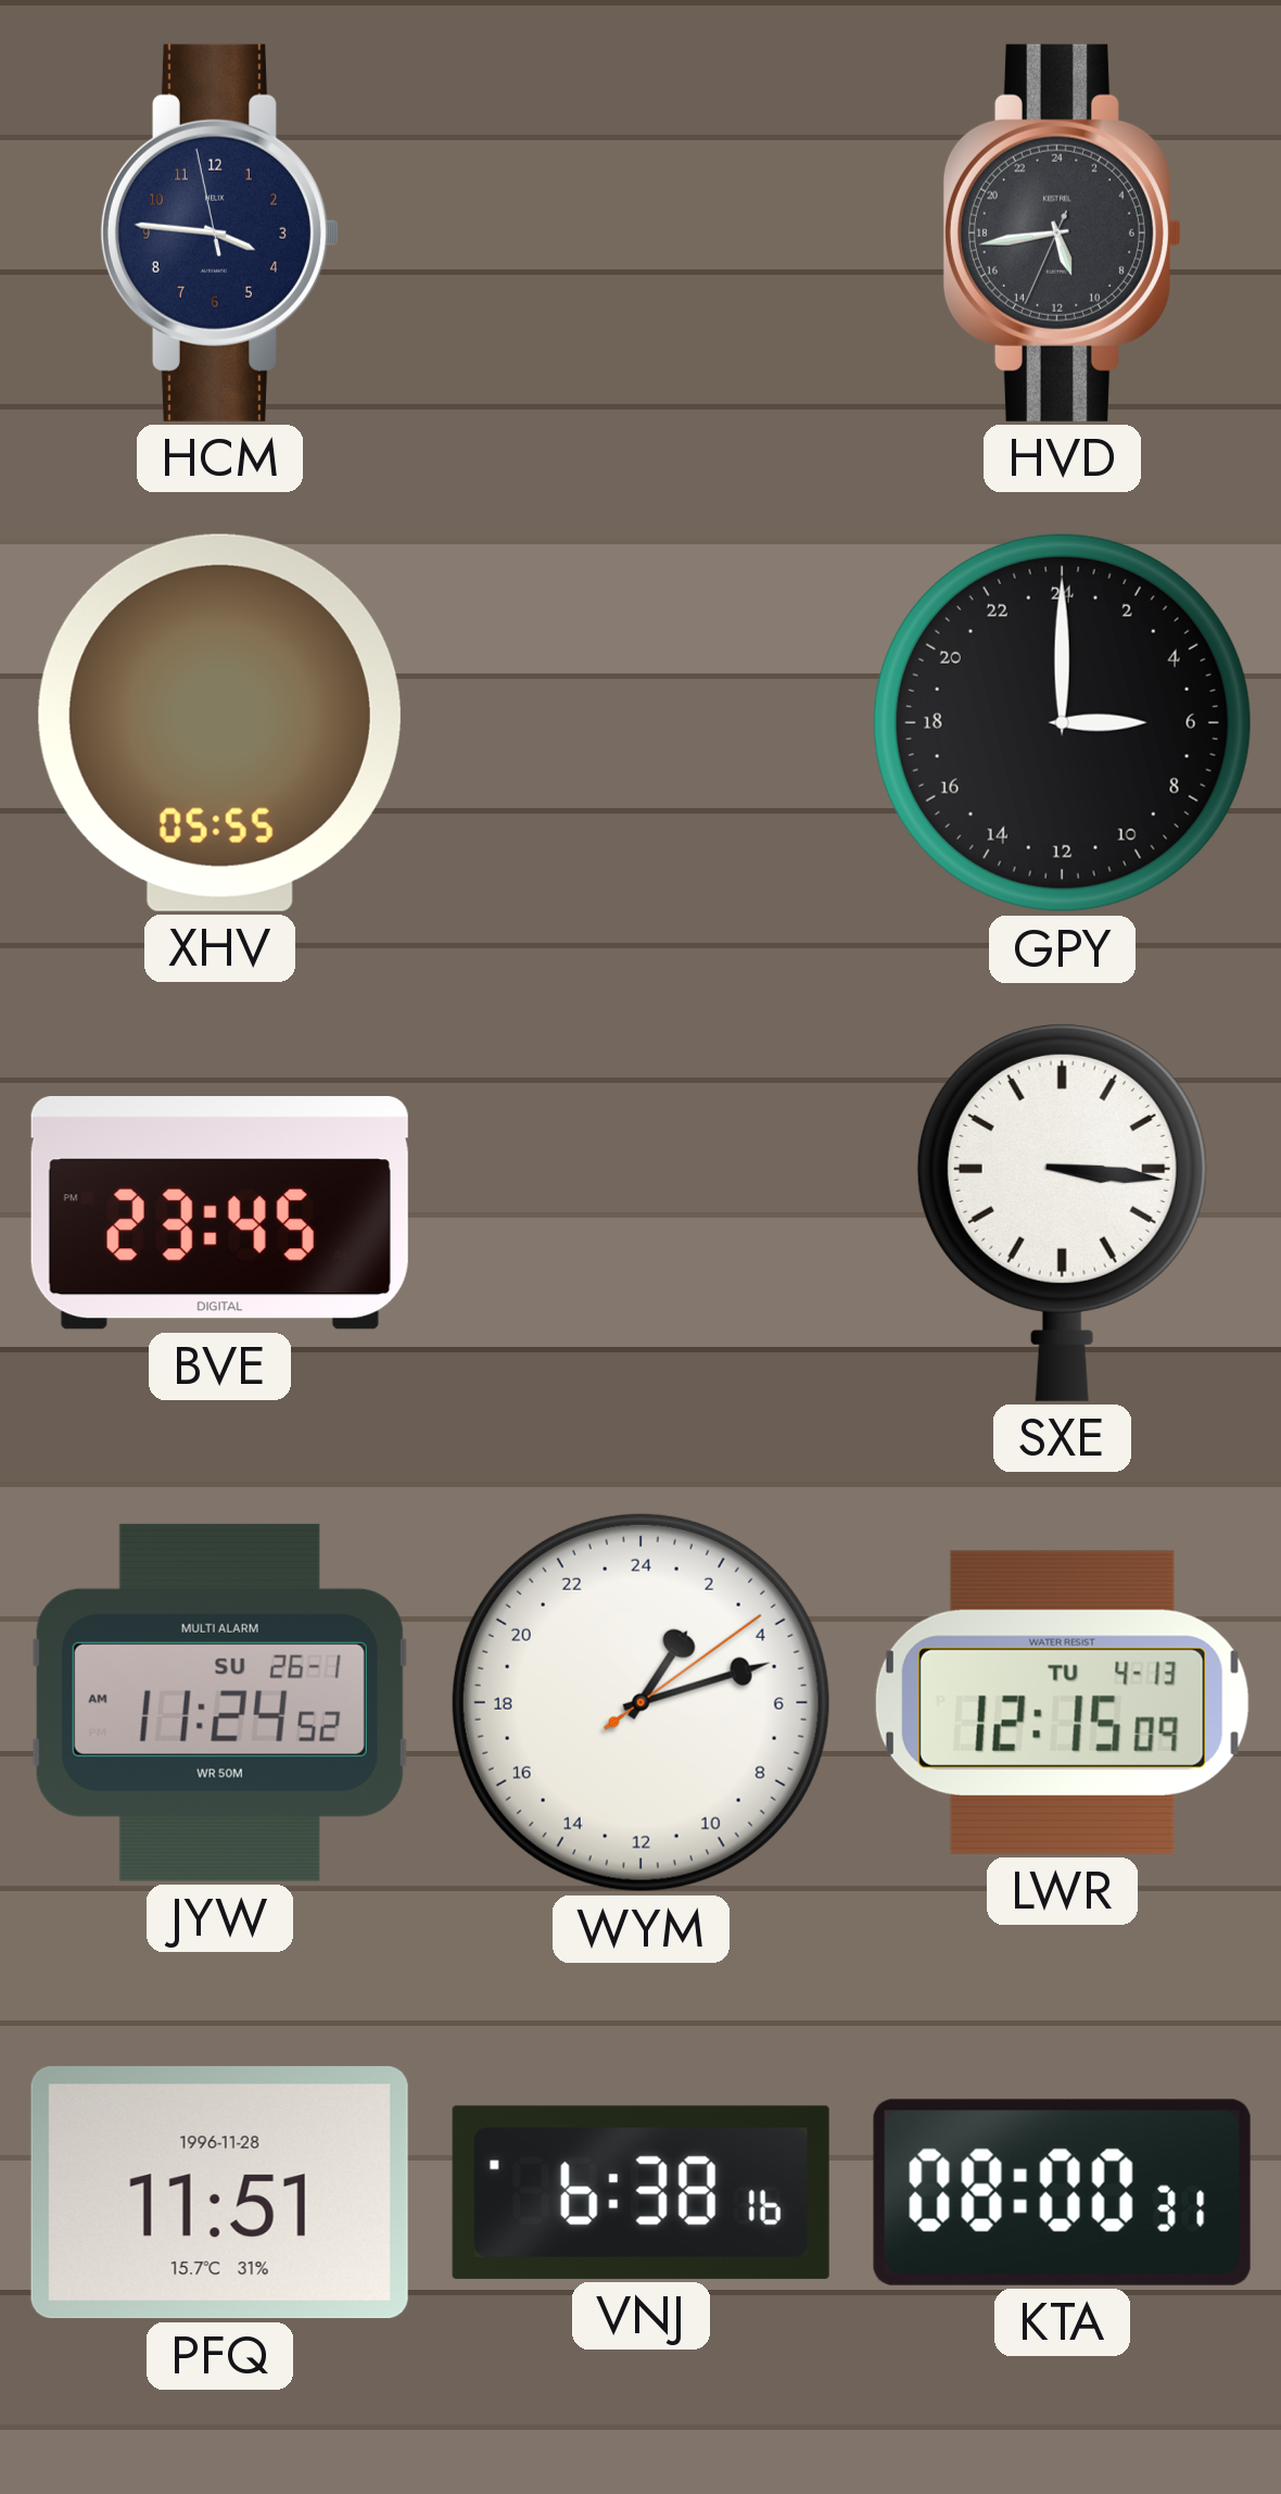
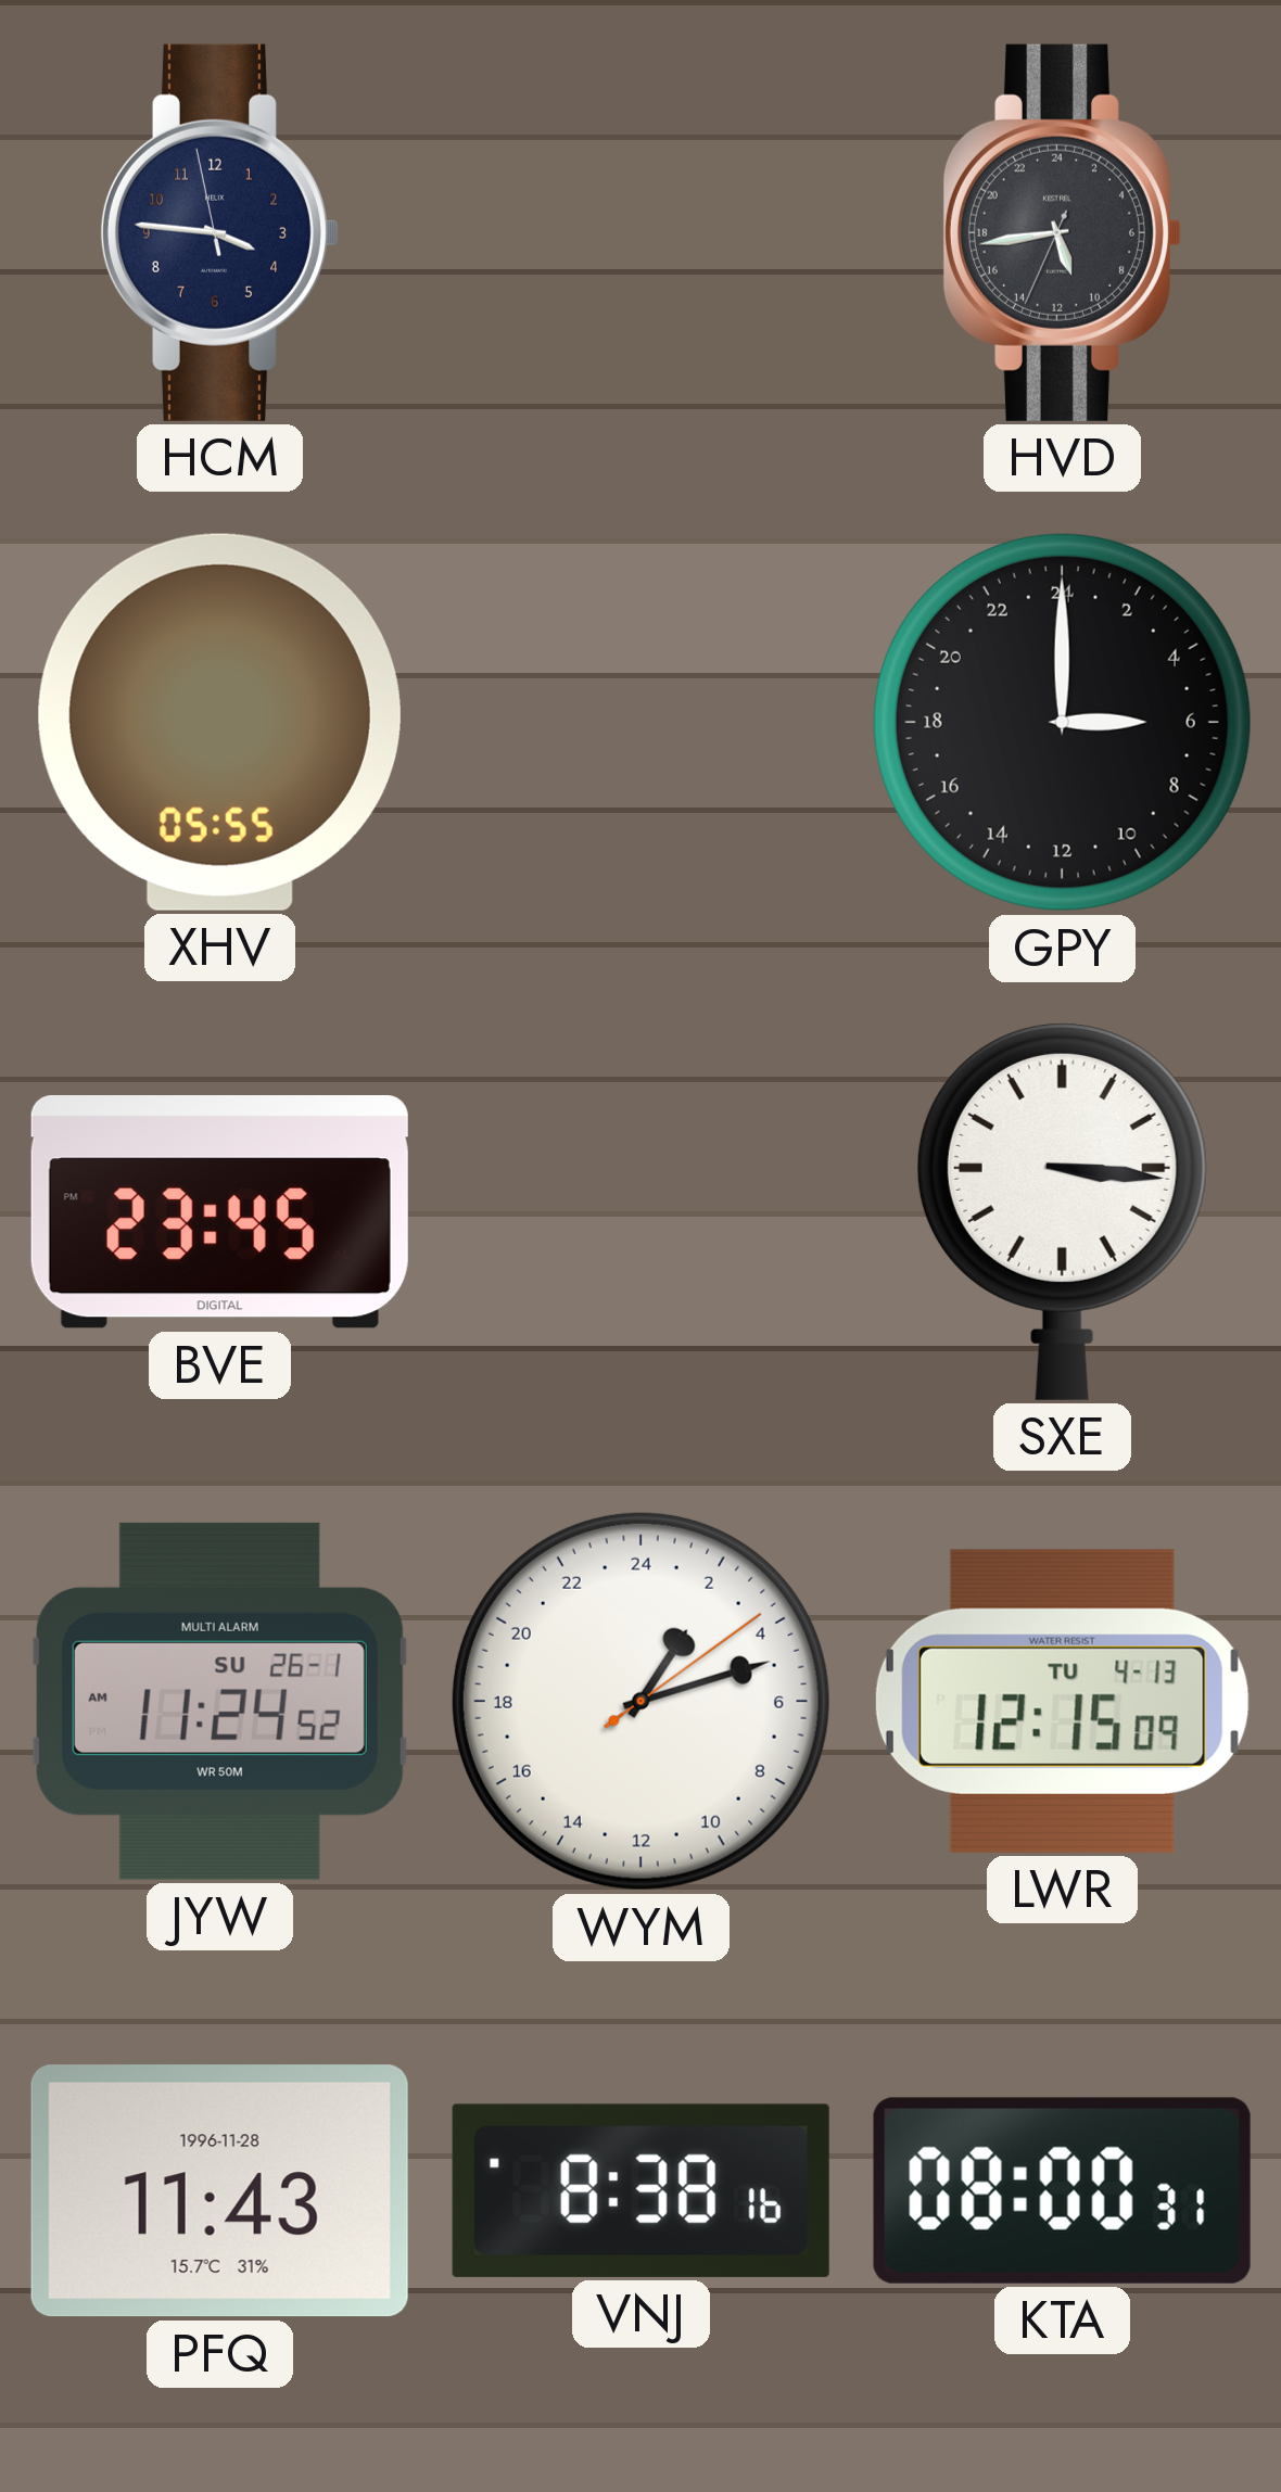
PFQ: 11:51 -> 11:43 (219, 2191)
VNJ: 6:38 -> 8:38 (640, 2190)
